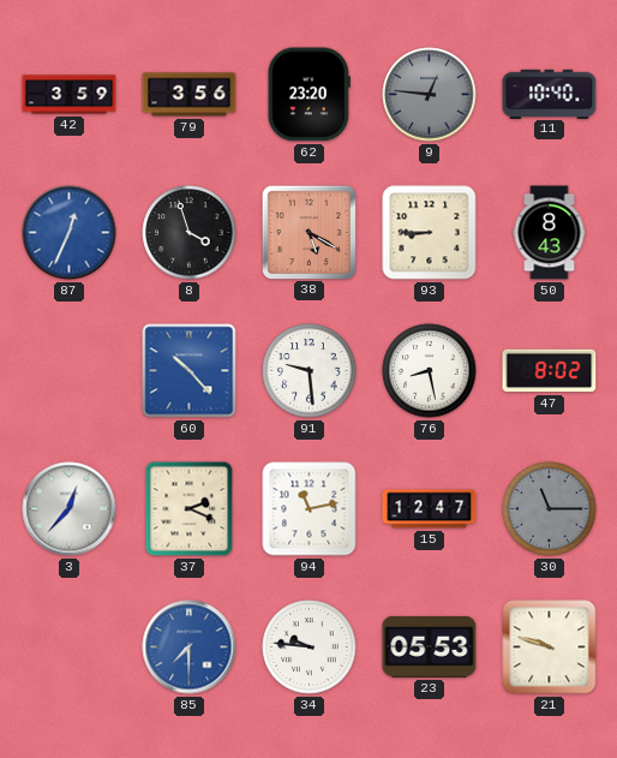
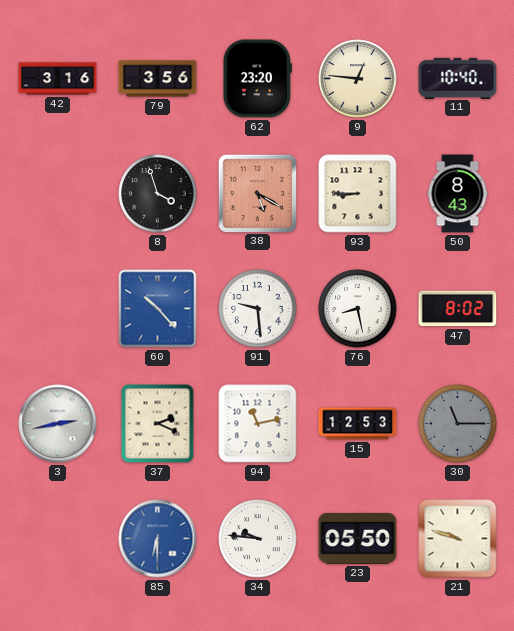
42: 3:59 -> 3:16 (58, 79)
9 dial: grey -> cream (358, 79)
87: 12:34 -> none (70, 233)
3: 12:37 -> 2:43 (58, 424)
15: 12:47 -> 12:53 (358, 424)
85: 7:30 -> 6:30 (158, 539)
23: 05:53 -> 05:50 (358, 538)
